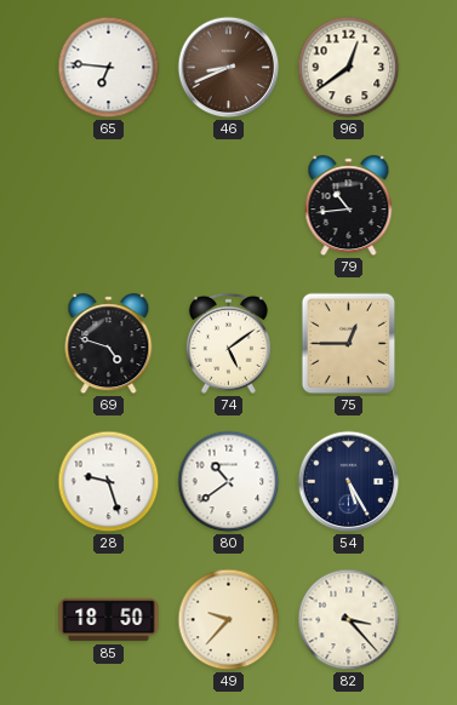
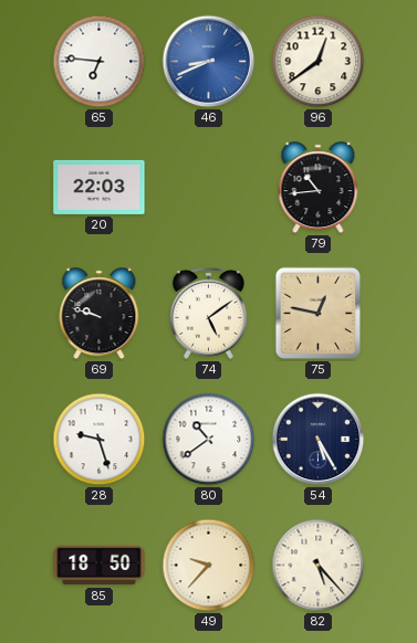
46 dial: brown -> blue (209, 62)
20: none -> 22:03 (100, 187)
69: 4:48 -> 9:48 (100, 314)
75: 12:45 -> 12:47 (319, 314)
82: 3:23 -> 5:23 (319, 566)
